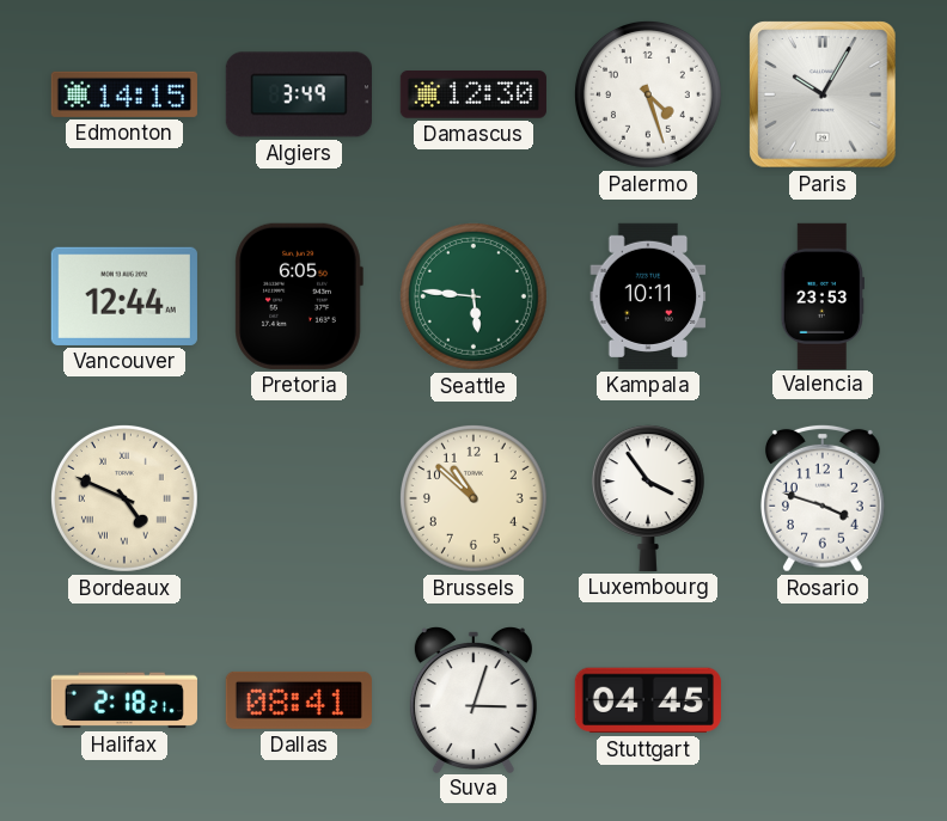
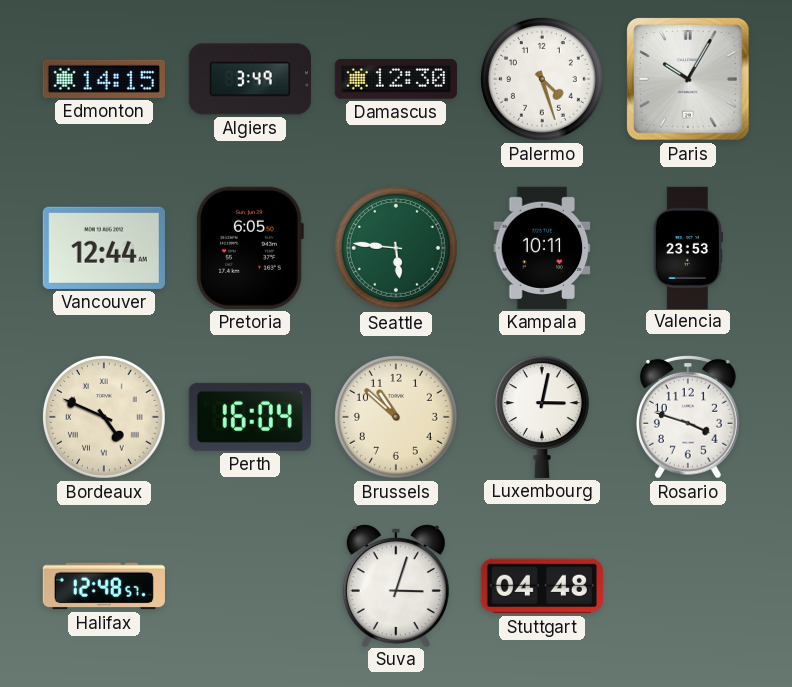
Perth: none -> 16:04 (250, 417)
Luxembourg: 3:54 -> 3:02 (542, 417)
Halifax: 2:18 -> 12:48 (104, 586)
Dallas: 08:41 -> none (299, 700)
Stuttgart: 04:45 -> 04:48 (542, 586)
